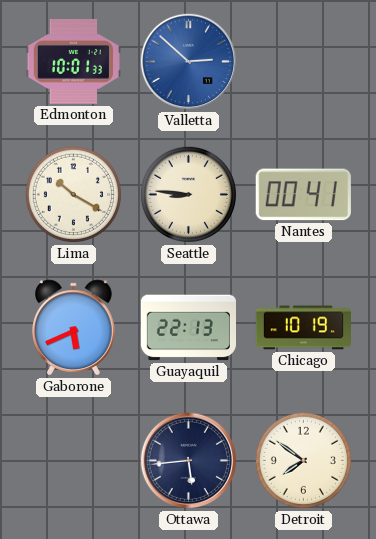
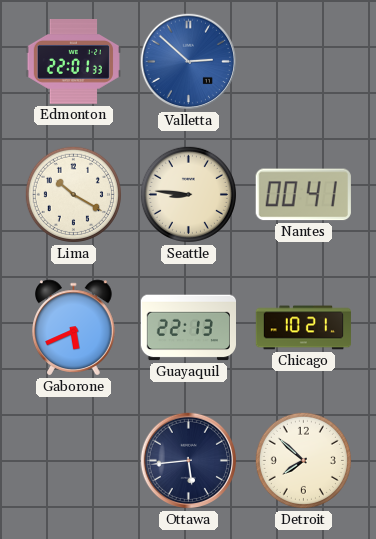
Edmonton: 10:01 -> 22:01 (73, 62)
Chicago: 10:19 -> 10:21 (303, 328)
Detroit: 7:51 -> 7:52 (303, 460)
